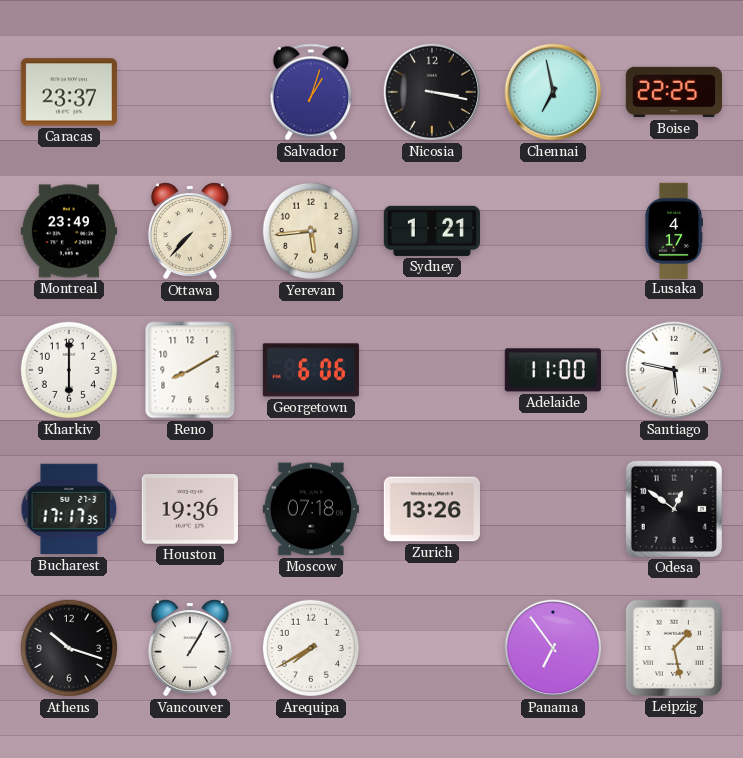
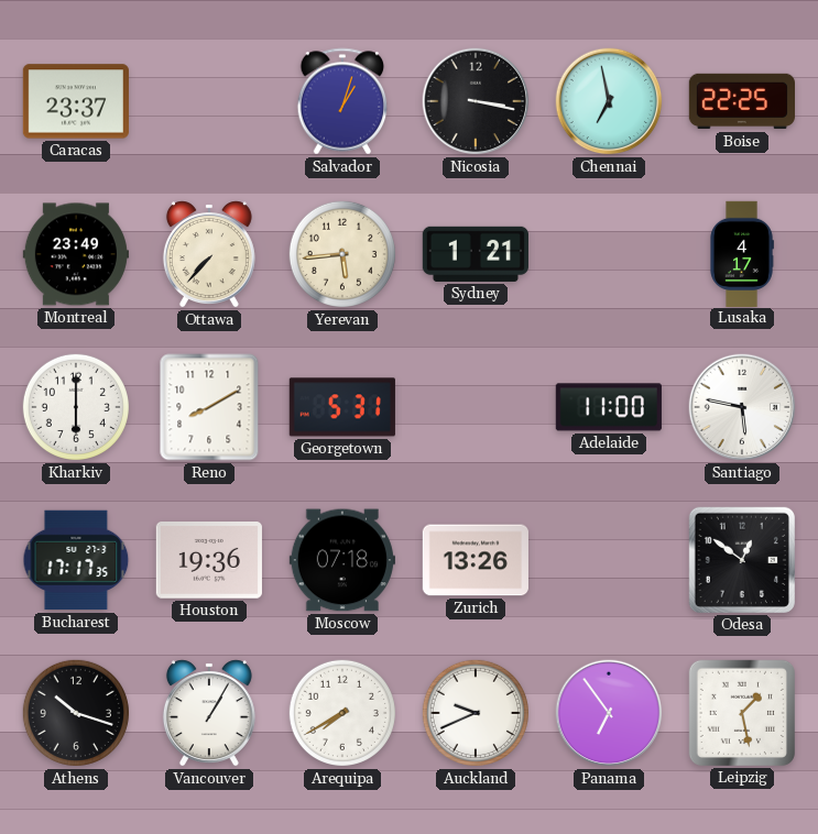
Georgetown: 6:06 -> 5:31 (342, 407)
Auckland: none -> 9:41 (476, 713)
